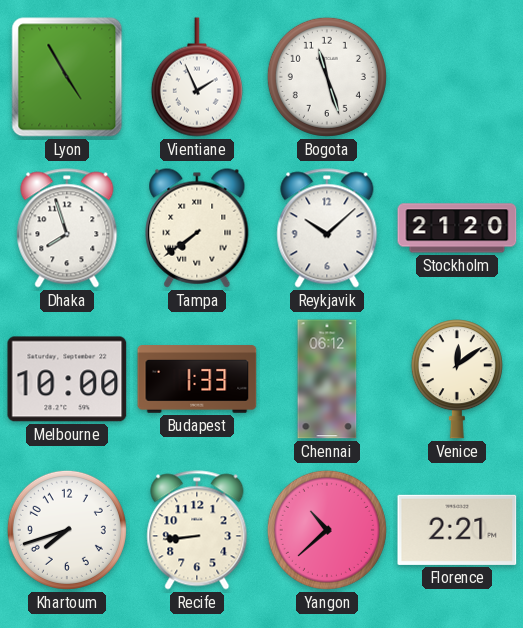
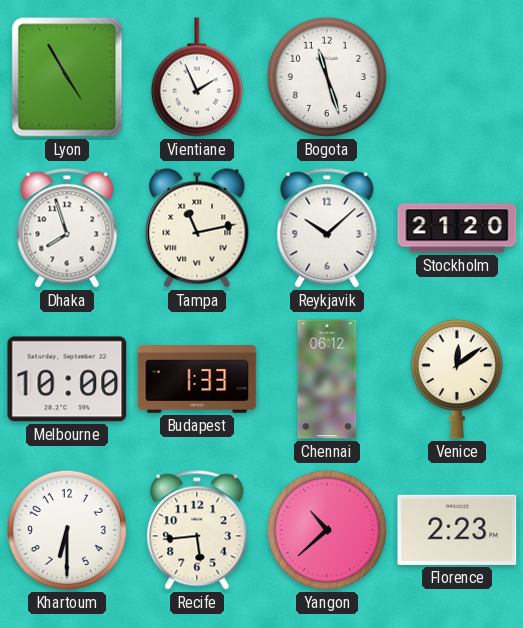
Tampa: 7:39 -> 11:13 (197, 228)
Khartoum: 7:42 -> 6:30 (67, 530)
Recife: 8:44 -> 5:44 (197, 530)
Florence: 2:21 -> 2:23 (457, 530)
